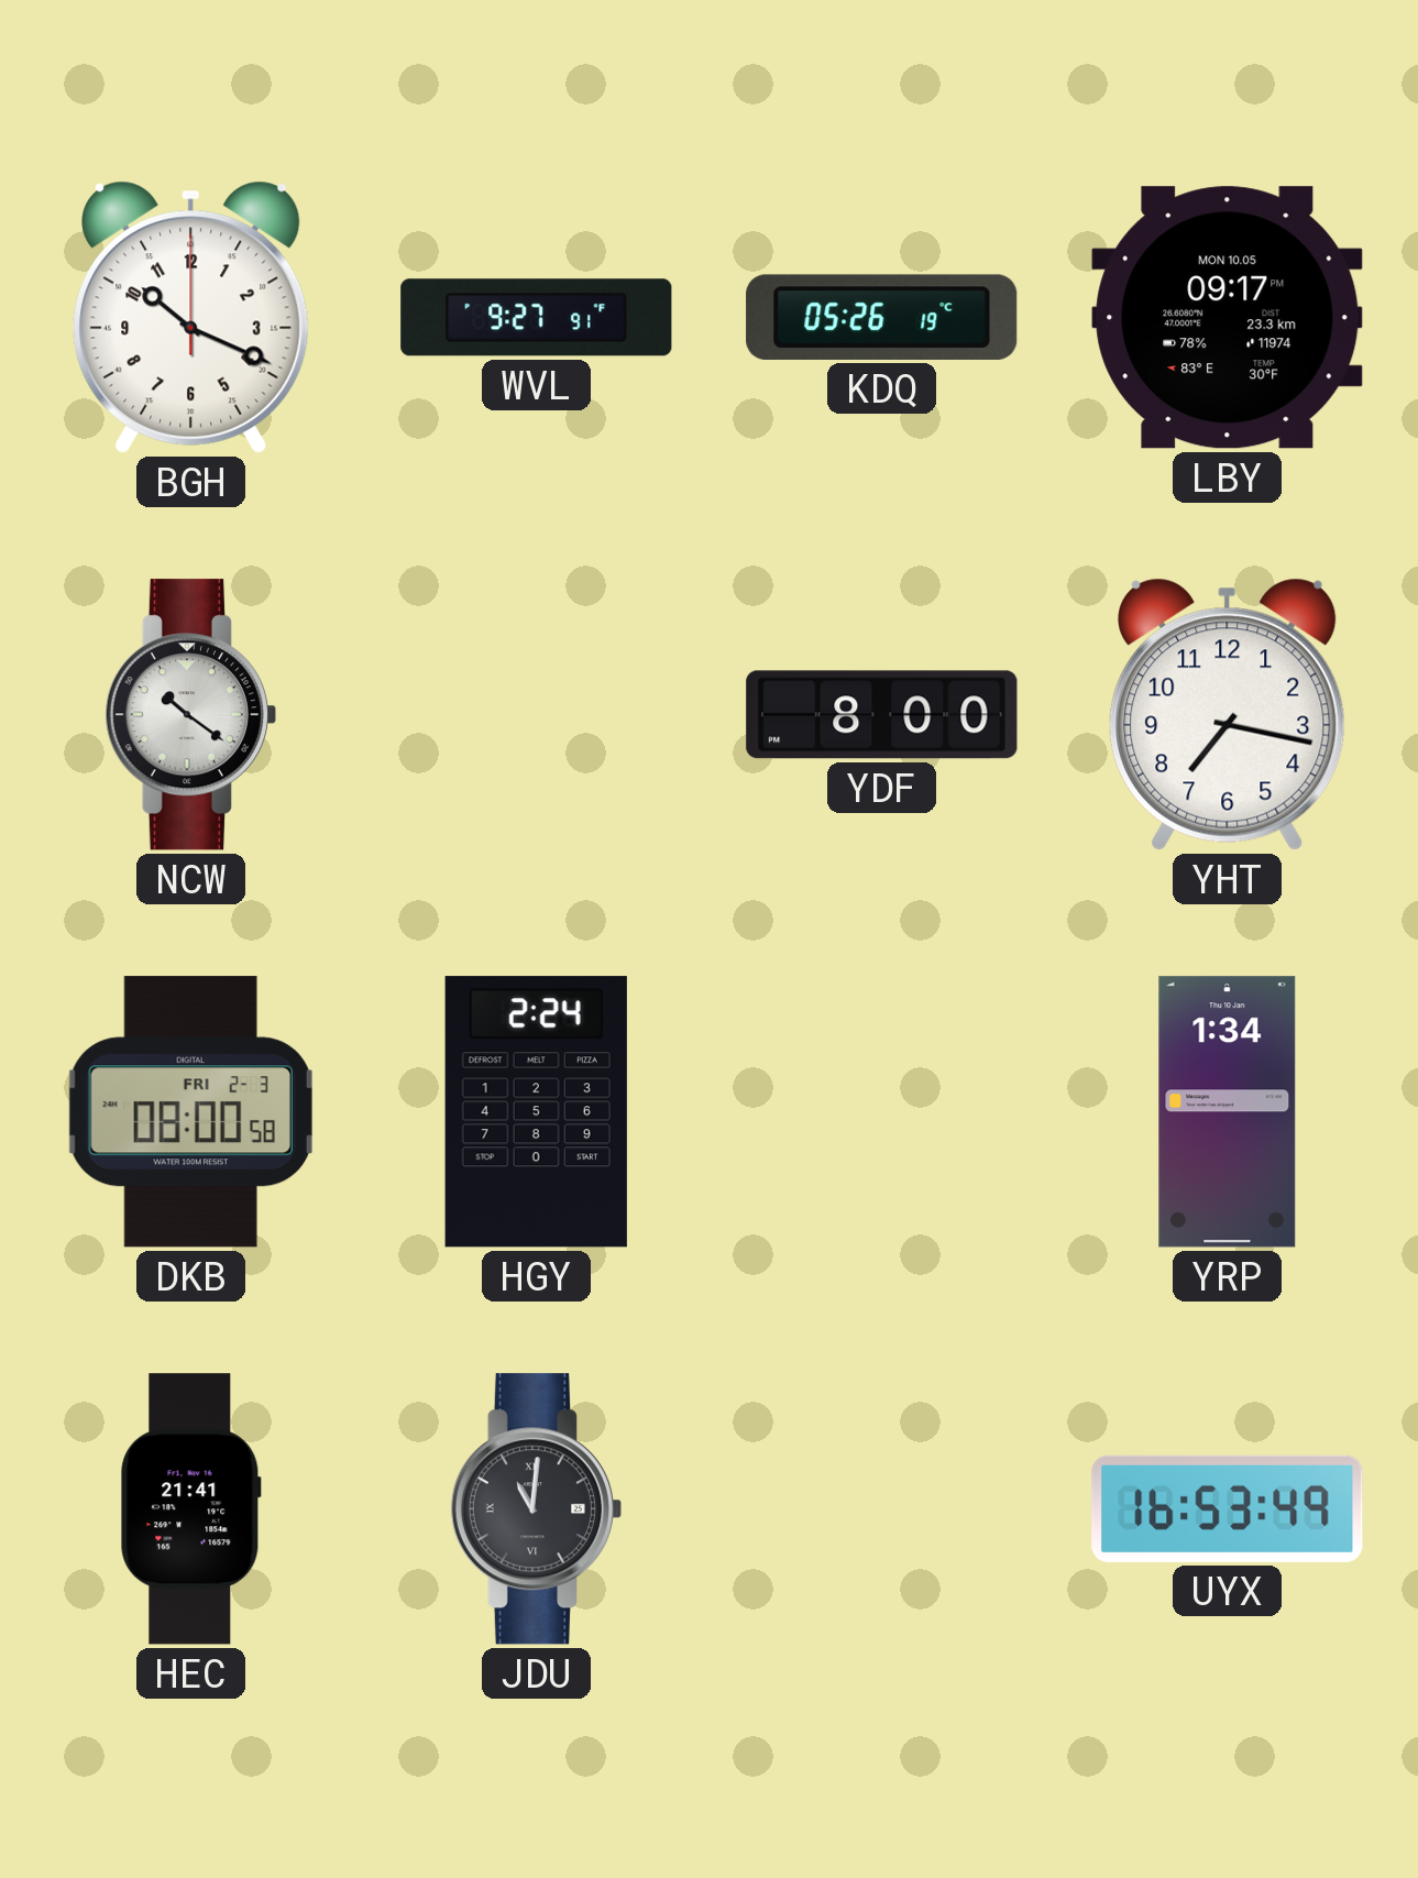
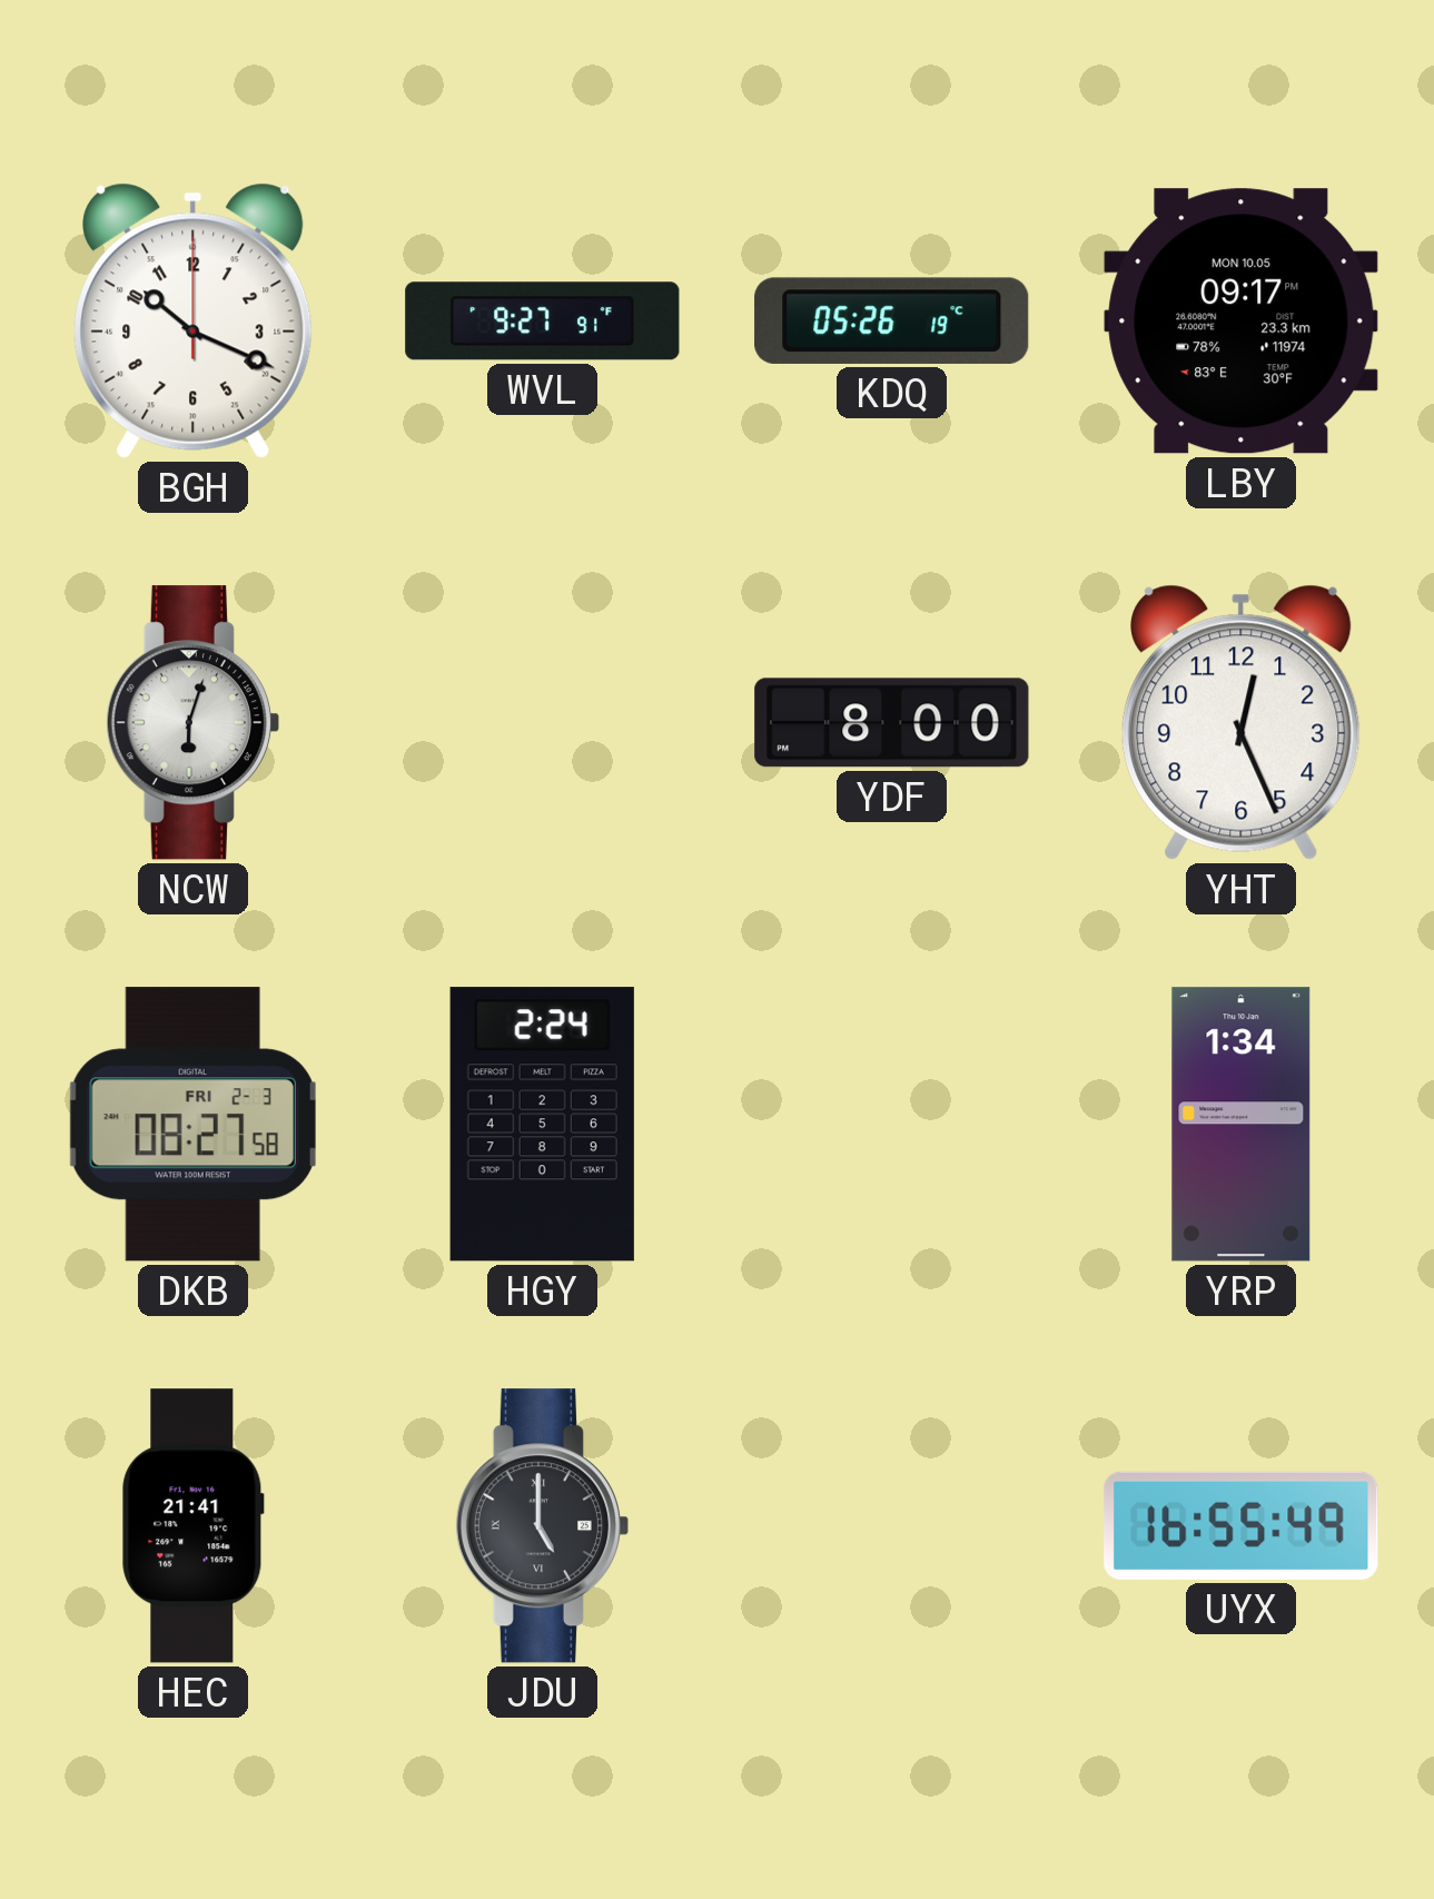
NCW: 10:21 -> 6:03 (192, 723)
YHT: 7:17 -> 12:26 (1242, 722)
DKB: 08:00 -> 08:27 (192, 1125)
JDU: 11:01 -> 5:00 (542, 1526)
UYX: 16:53 -> 16:55 (1242, 1525)
